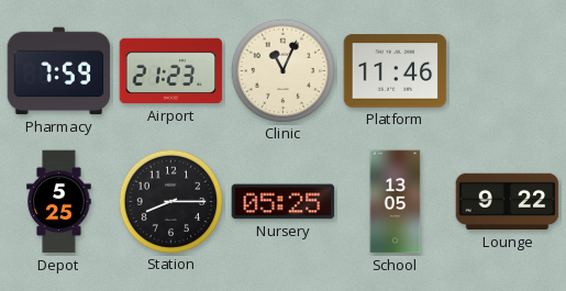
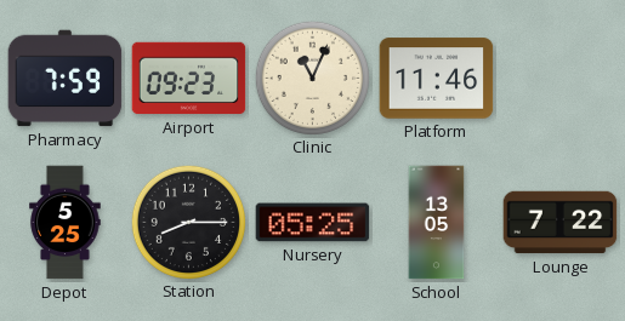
Airport: 21:23 -> 09:23 (189, 79)
Lounge: 9:22 -> 7:22 (561, 223)
